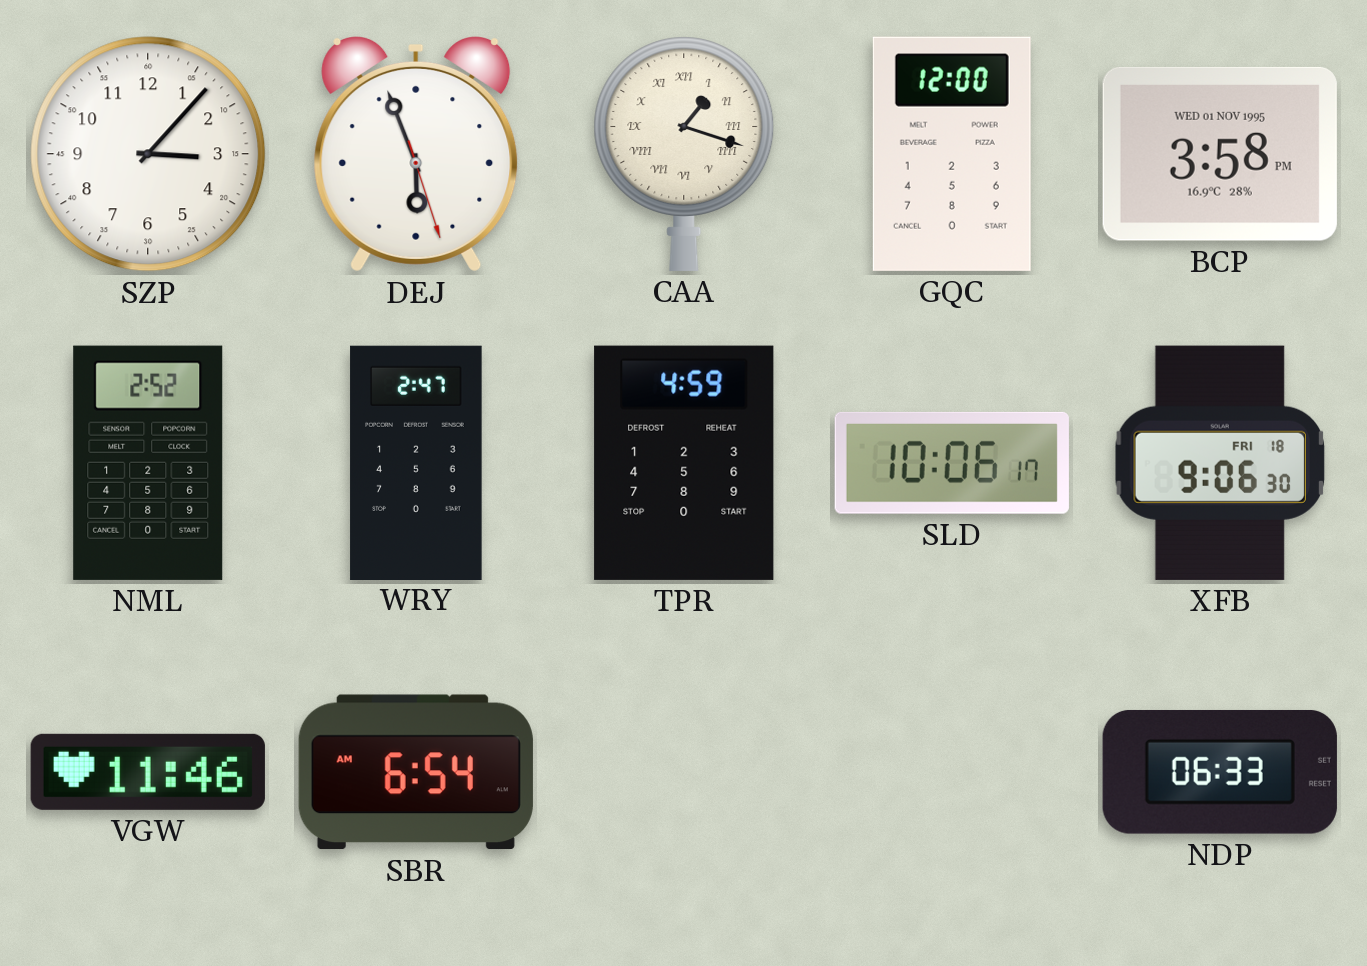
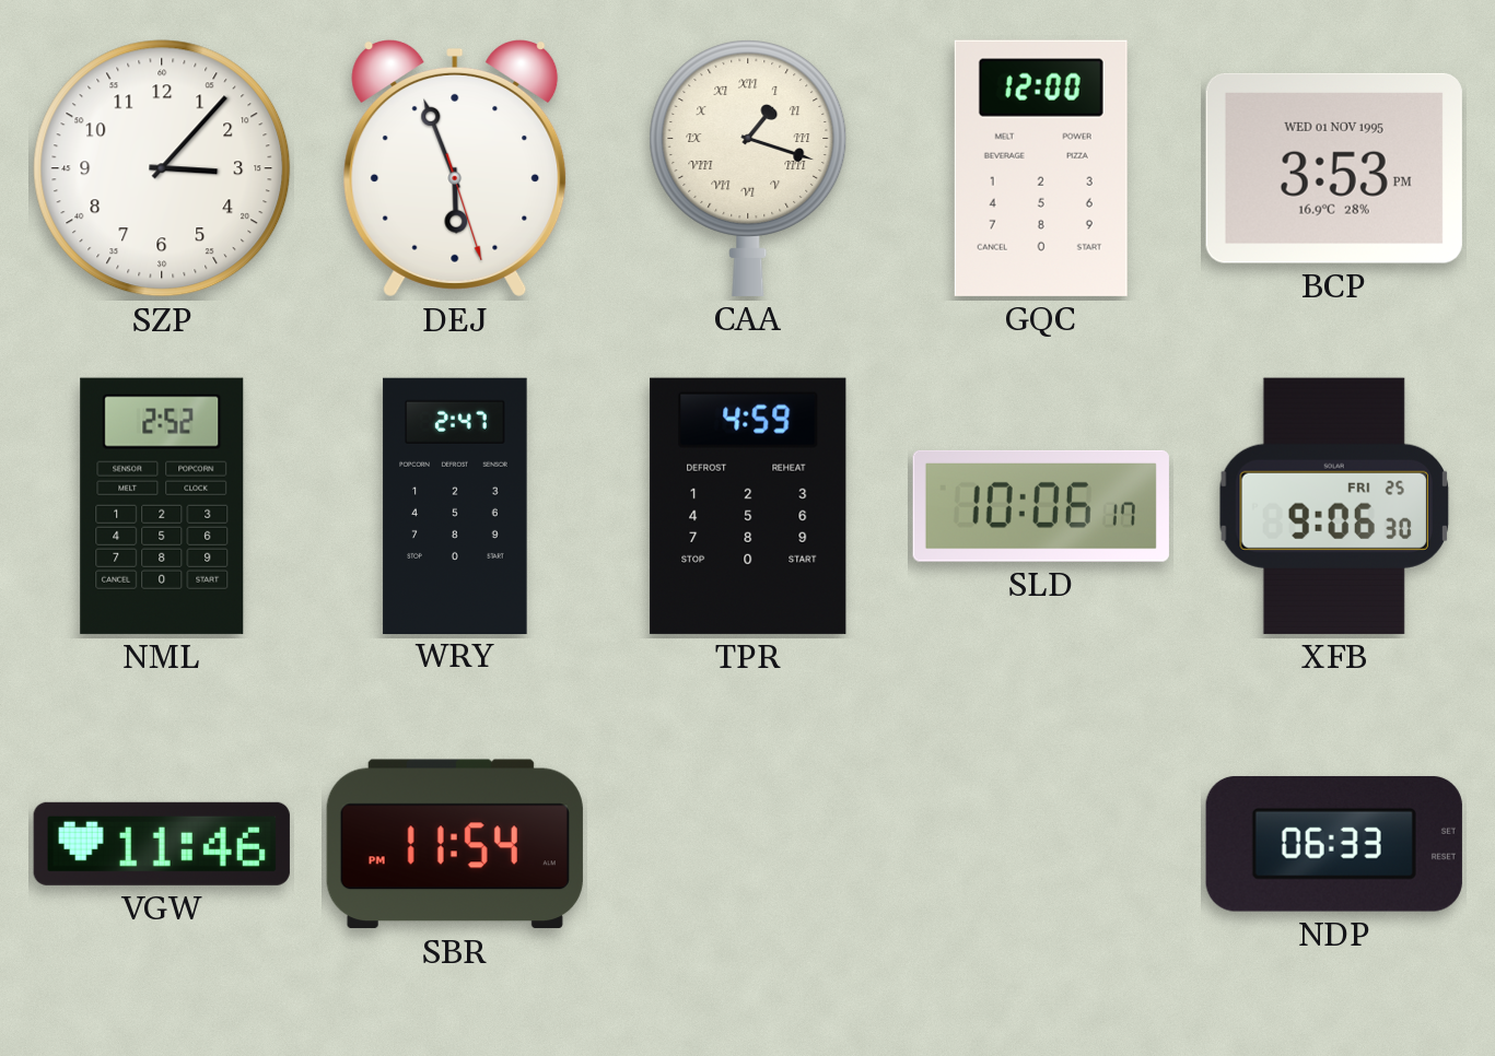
BCP: 3:58 -> 3:53 (1334, 168)
XFB date: FRI 18 -> FRI 25 (1334, 506)
SBR: 6:54 -> 11:54 (455, 844)
